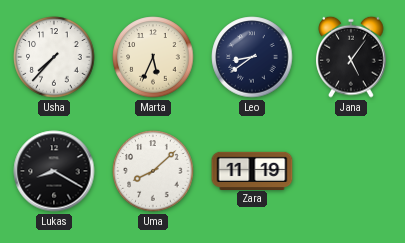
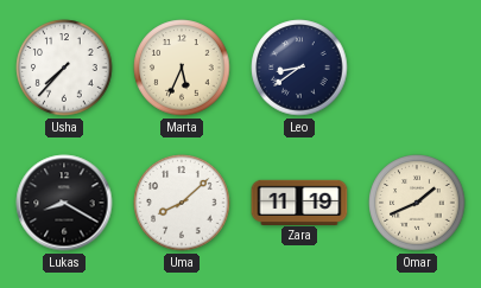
Jana: 5:06 -> none (351, 57)
Omar: none -> 1:41 (417, 203)
